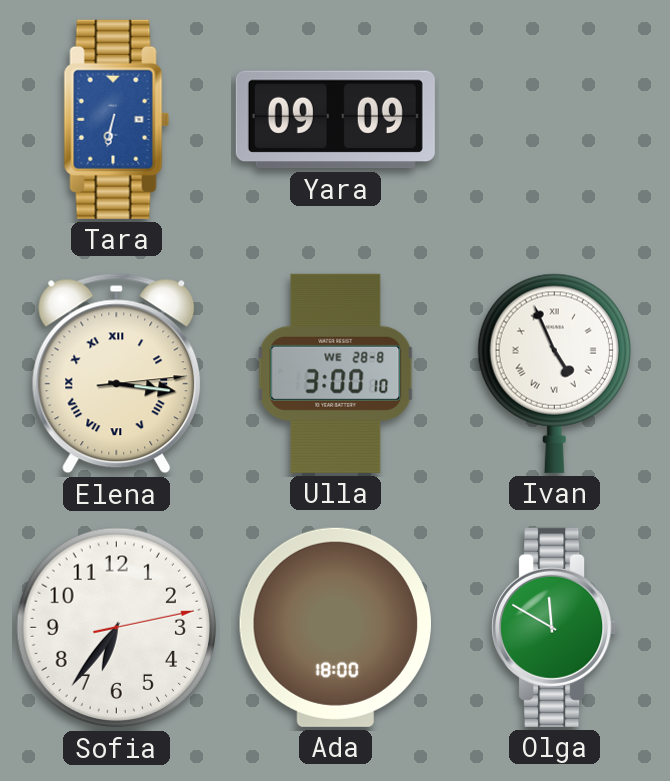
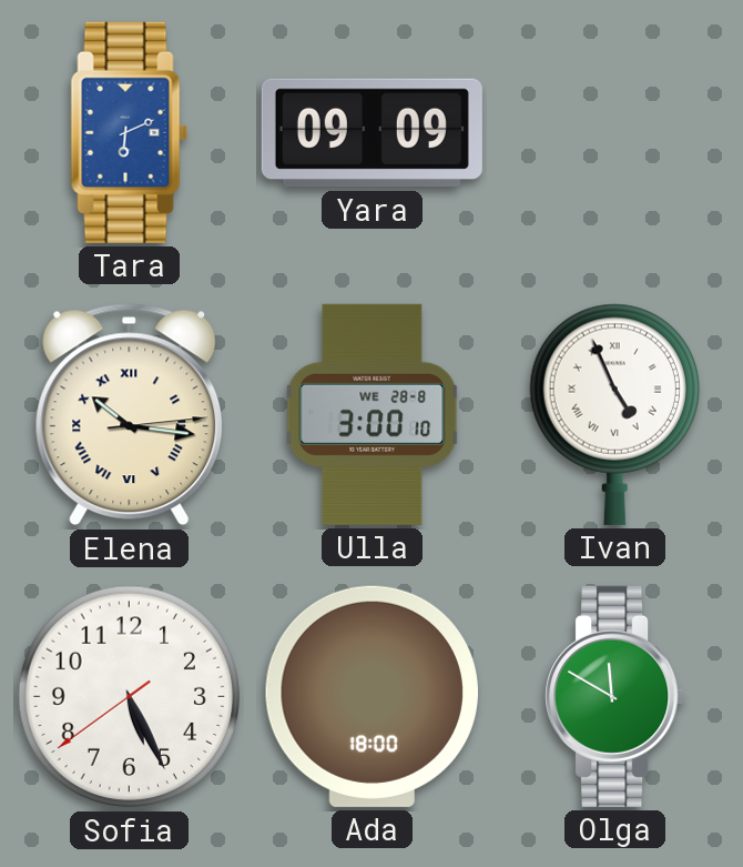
Tara: 6:32 -> 6:11 (130, 132)
Elena: 3:16 -> 10:16 (130, 415)
Sofia: 6:36 -> 5:25 (130, 697)
